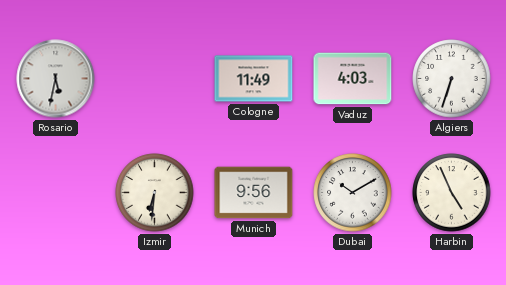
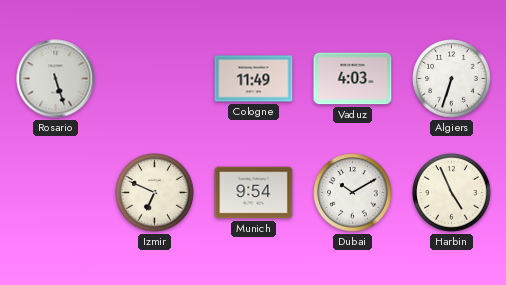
Rosario: 5:32 -> 5:27 (56, 79)
Izmir: 6:31 -> 6:49 (155, 193)
Munich: 9:56 -> 9:54 (254, 193)
